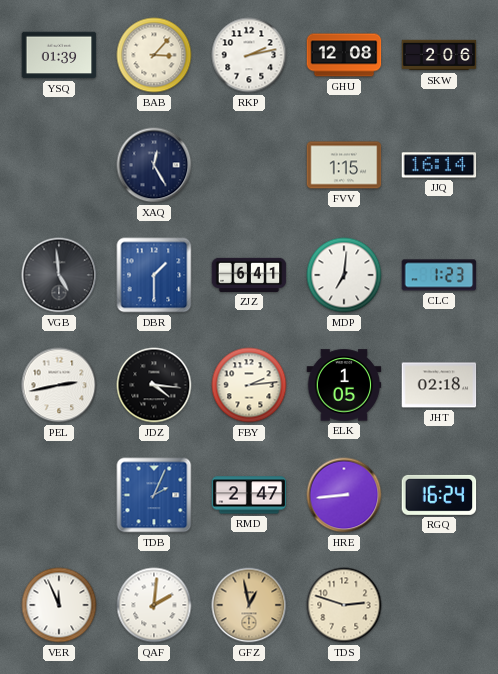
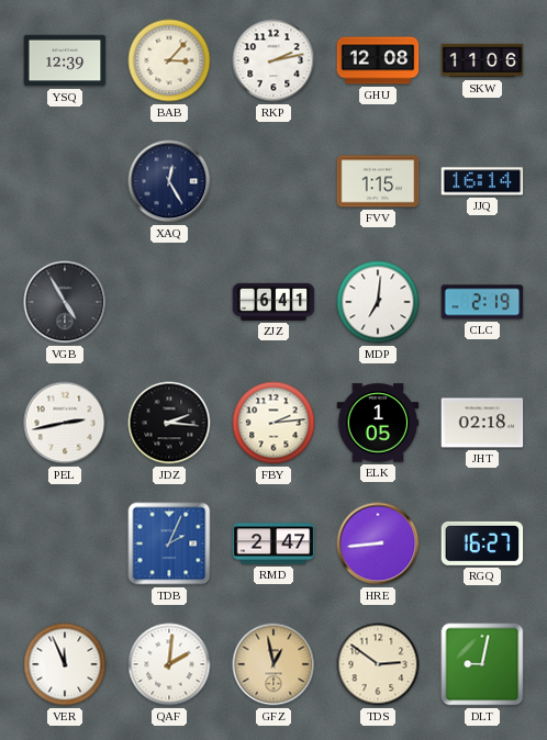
YSQ: 01:39 -> 12:39 (65, 60)
SKW: 2:06 -> 11:06 (482, 60)
VGB: 4:59 -> 4:55 (65, 302)
DBR: 1:30 -> none (154, 275)
CLC: 1:23 -> 2:19 (482, 302)
JDZ: 4:16 -> 2:16 (169, 423)
RGQ: 16:24 -> 16:27 (482, 543)
TDS: 2:48 -> 2:51 (378, 664)
DLT: none -> 9:02 (482, 664)
